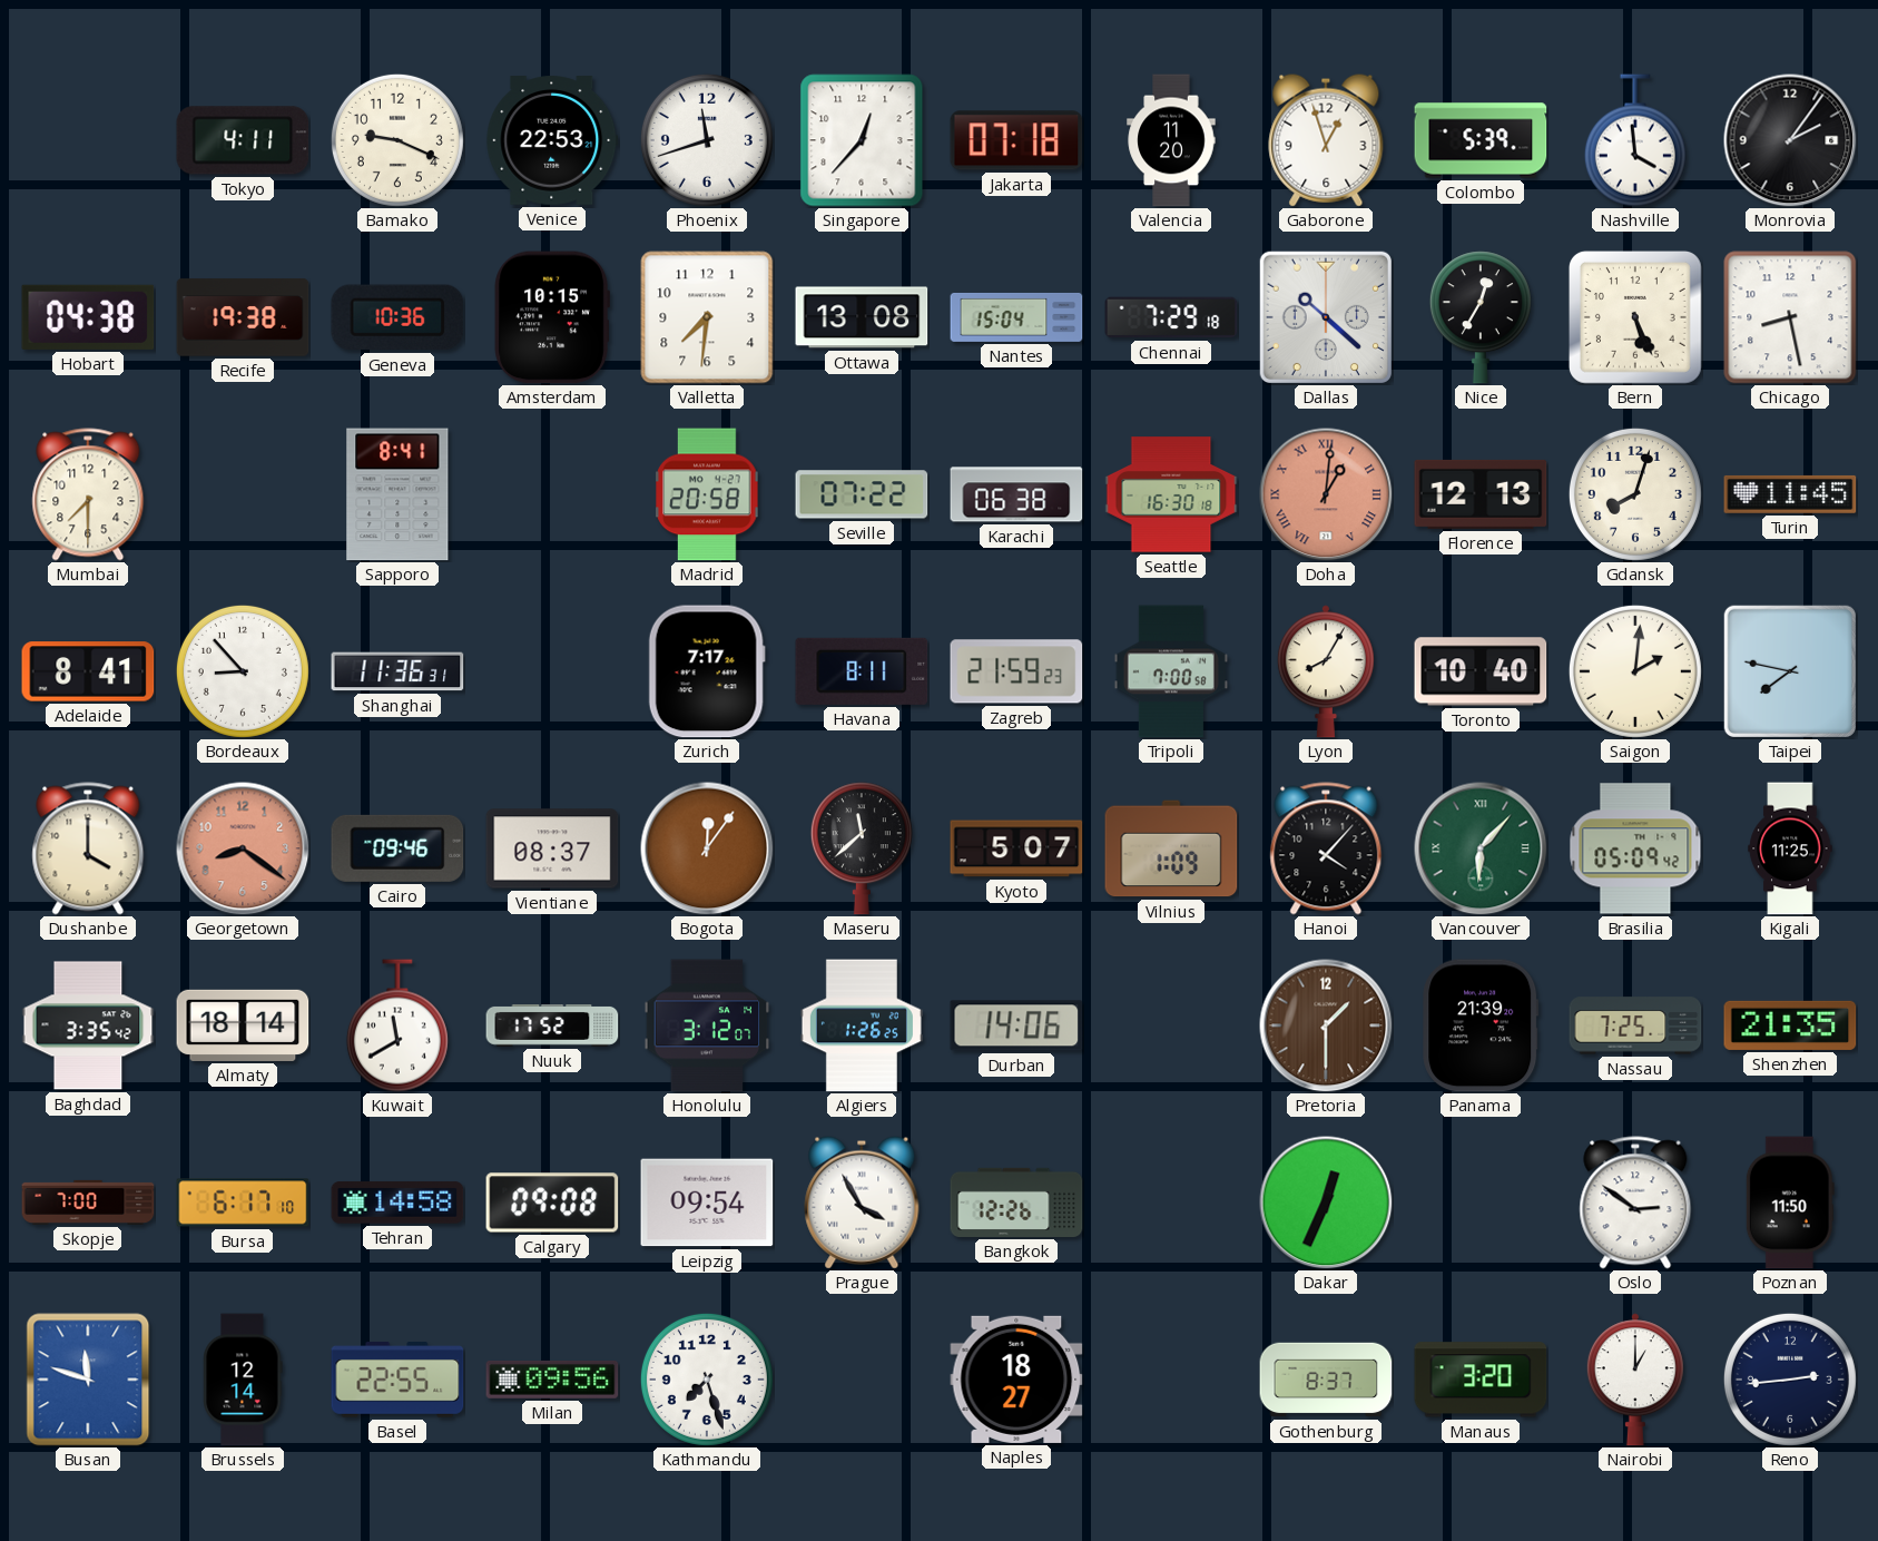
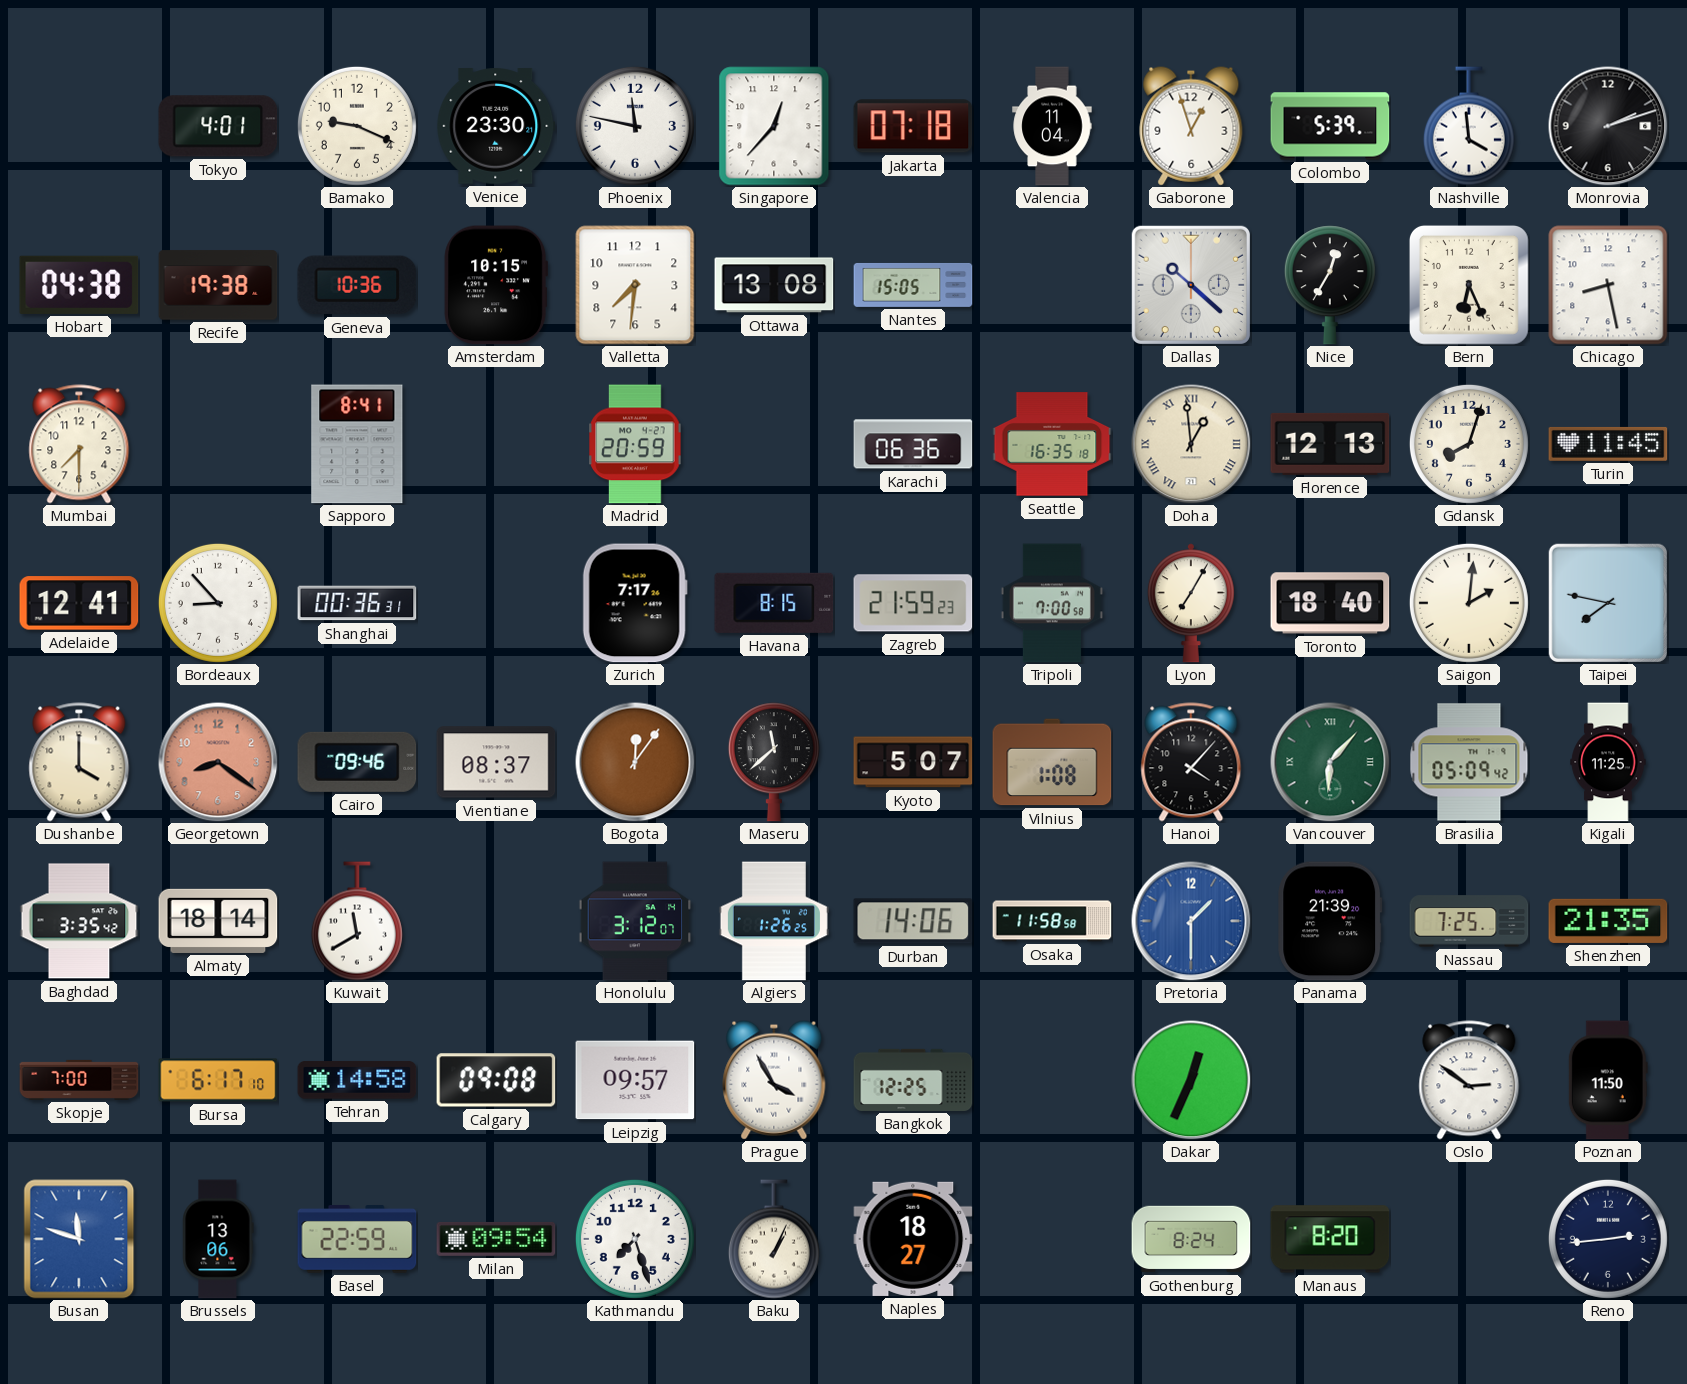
Tokyo: 4:11 -> 4:01 (218, 126)
Venice: 22:53 -> 23:30 (496, 126)
Phoenix: 11:42 -> 11:47 (635, 126)
Valencia: 11:20 -> 11:04 (1052, 126)
Monrovia: 2:06 -> 2:12 (1608, 126)
Nantes: 15:04 -> 15:05 (913, 285)
Chennai: 7:29 -> none (1171, 317)
Bern: 5:26 -> 6:26 (1469, 285)
Madrid: 20:58 -> 20:59 (635, 444)
Seville: 07:22 -> none (862, 494)
Karachi: 06:38 -> 06:36 (913, 444)
Seattle: 16:30 -> 16:35 (1052, 444)
Doha: 1:01 -> 12:59 (1191, 444)
Doha dial: salmon -> cream (1191, 444)
Adelaide: 8:41 -> 12:41 (79, 603)
Shanghai: 11:36 -> 00:36 (357, 603)
Havana: 8:11 -> 8:15 (774, 603)
Lyon: 8:05 -> 7:05 (1191, 603)
Toronto: 10:40 -> 18:40 (1330, 603)
Vilnius: 1:09 -> 1:08 (1052, 762)
Nuuk: 17:52 -> none (552, 1027)
Osaka: none -> 11:58 (1052, 921)
Pretoria dial: brown -> blue (1191, 921)
Leipzig: 09:54 -> 09:57 (635, 1080)
Bangkok: 12:26 -> 12:25 (913, 1080)
Brussels: 12:14 -> 13:06 (218, 1239)
Basel: 22:55 -> 22:59 (357, 1239)
Milan: 09:56 -> 09:54 (496, 1239)
Baku: none -> 1:04 (774, 1239)
Gothenburg: 8:37 -> 8:24 (1191, 1239)
Manaus: 3:20 -> 8:20 (1330, 1239)
Nairobi: 1:00 -> none (1635, 1380)
